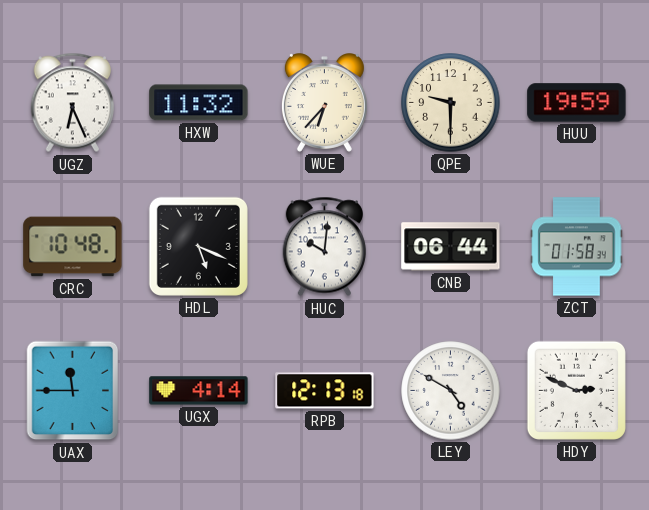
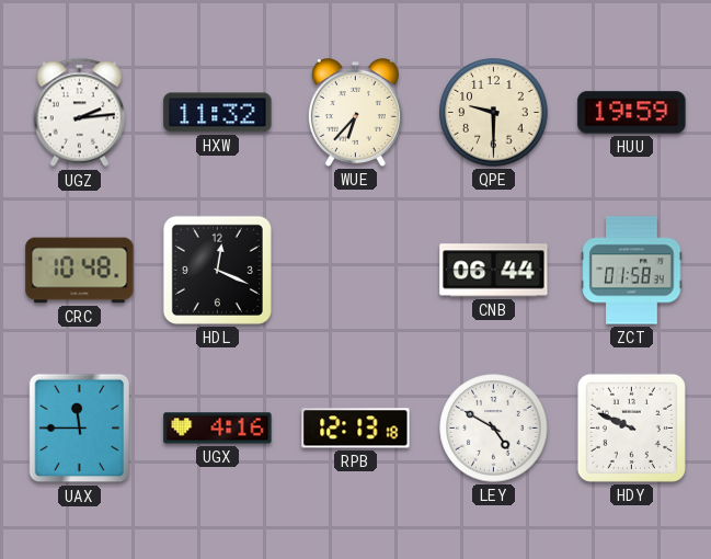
UGZ: 6:26 -> 2:14 (79, 113)
HDL: 5:19 -> 12:19 (217, 270)
HUC: 10:01 -> none (324, 247)
UGX: 4:14 -> 4:16 (218, 429)
HDY: 2:49 -> 9:49 (631, 427)
